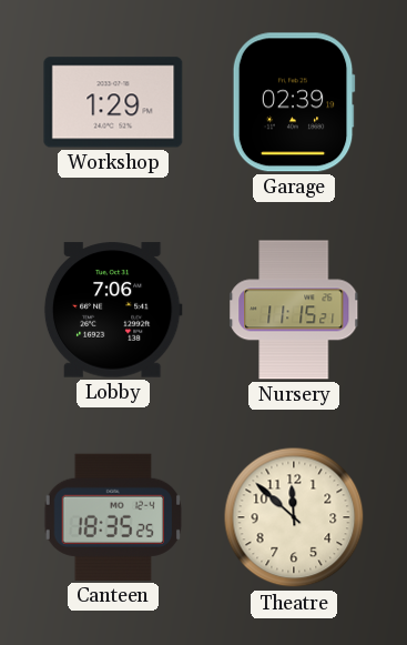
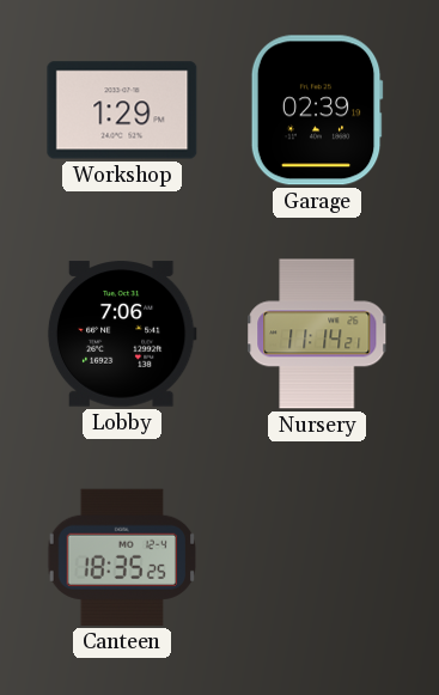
Nursery: 11:15 -> 11:14 (317, 334)
Theatre: 11:52 -> none (294, 517)
